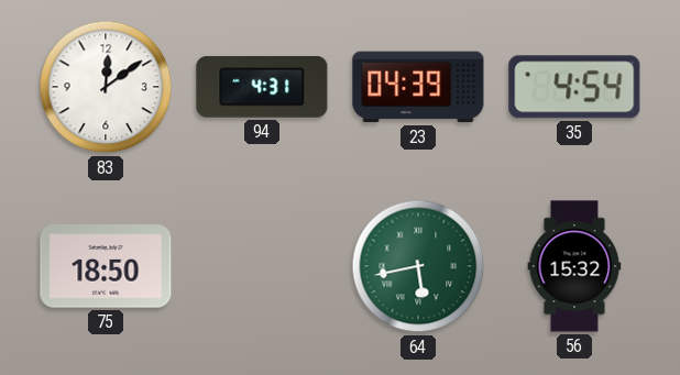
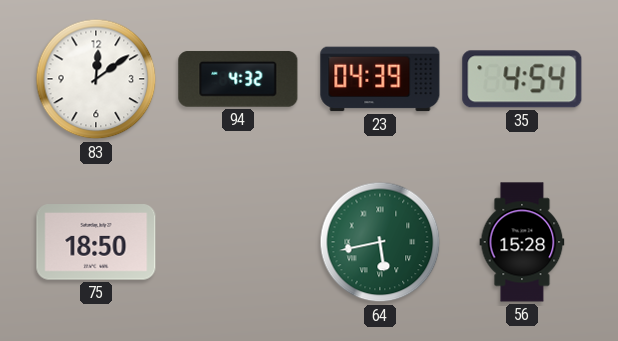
94: 4:31 -> 4:32 (238, 79)
56: 15:32 -> 15:28 (522, 242)
